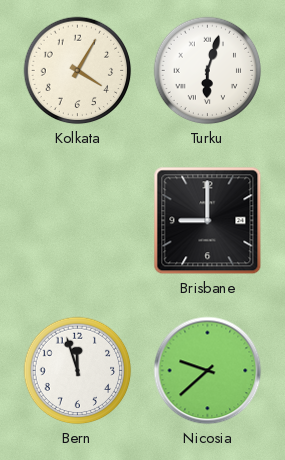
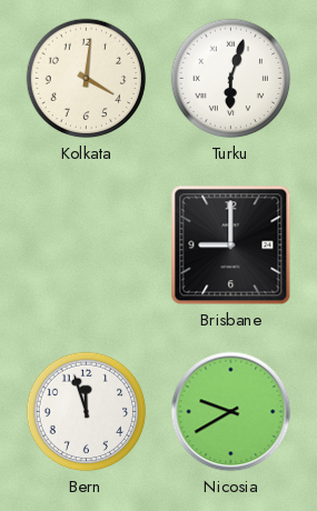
Kolkata: 4:05 -> 4:01 (87, 79)
Nicosia: 9:38 -> 9:40 (231, 412)
